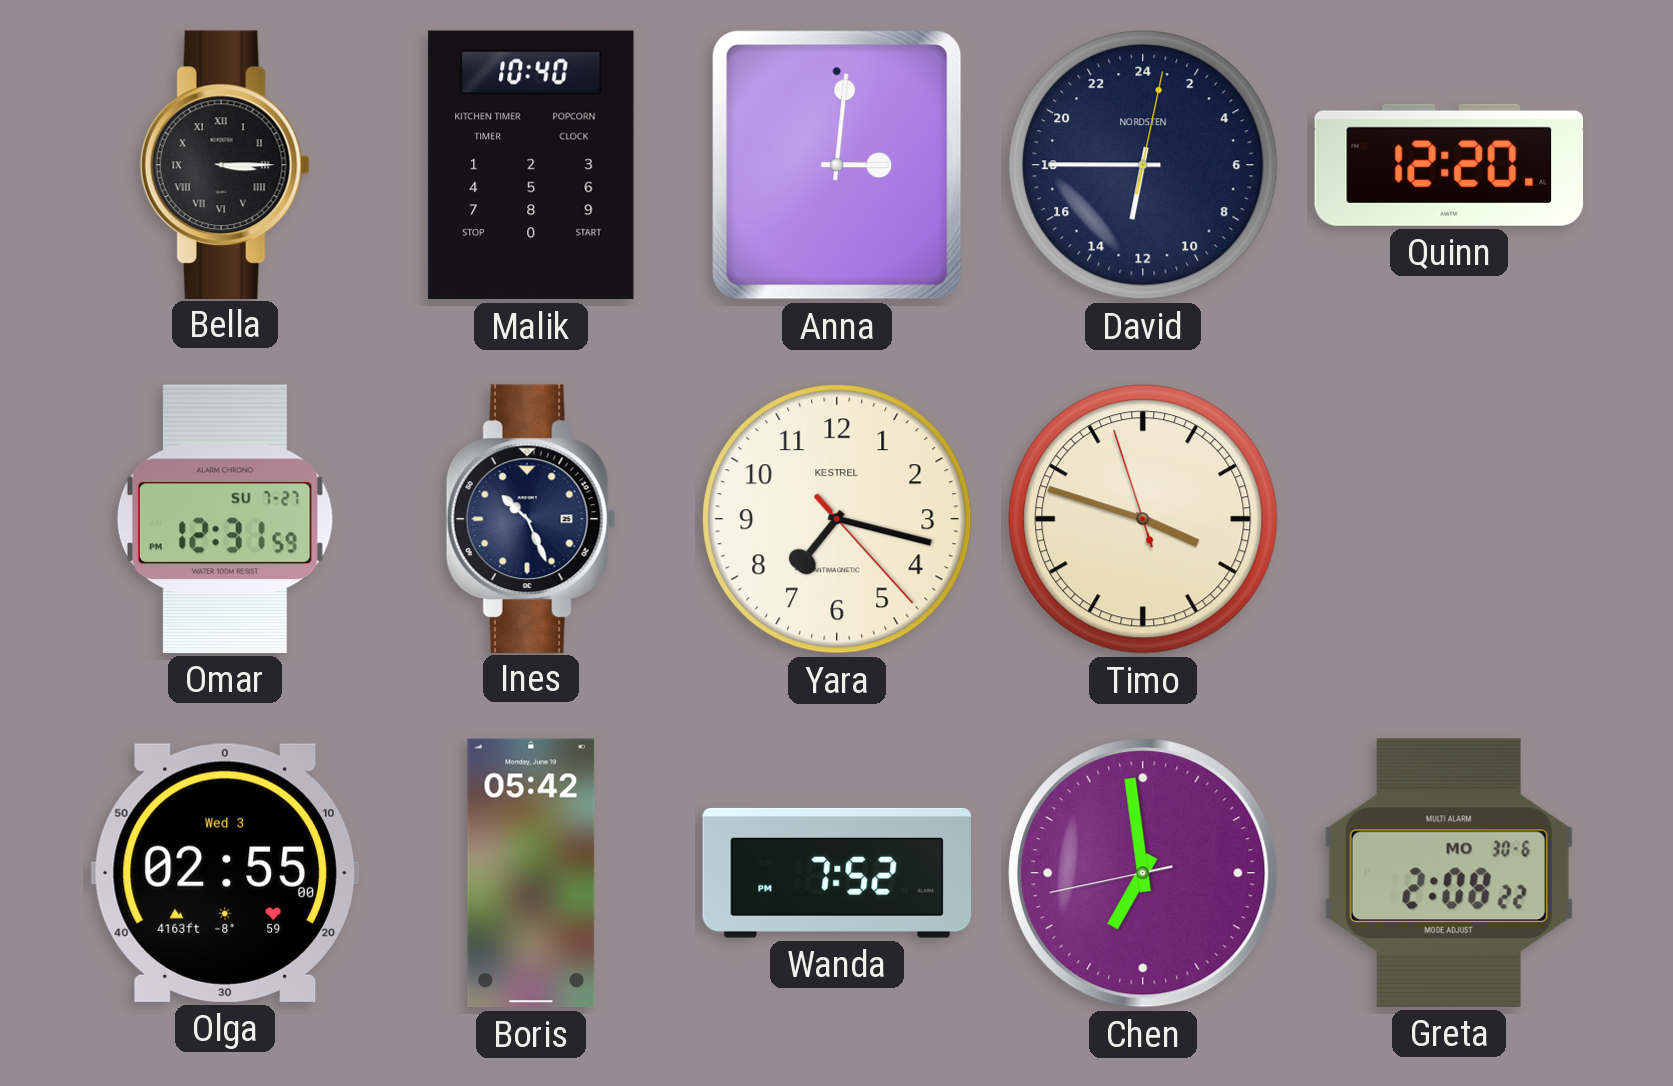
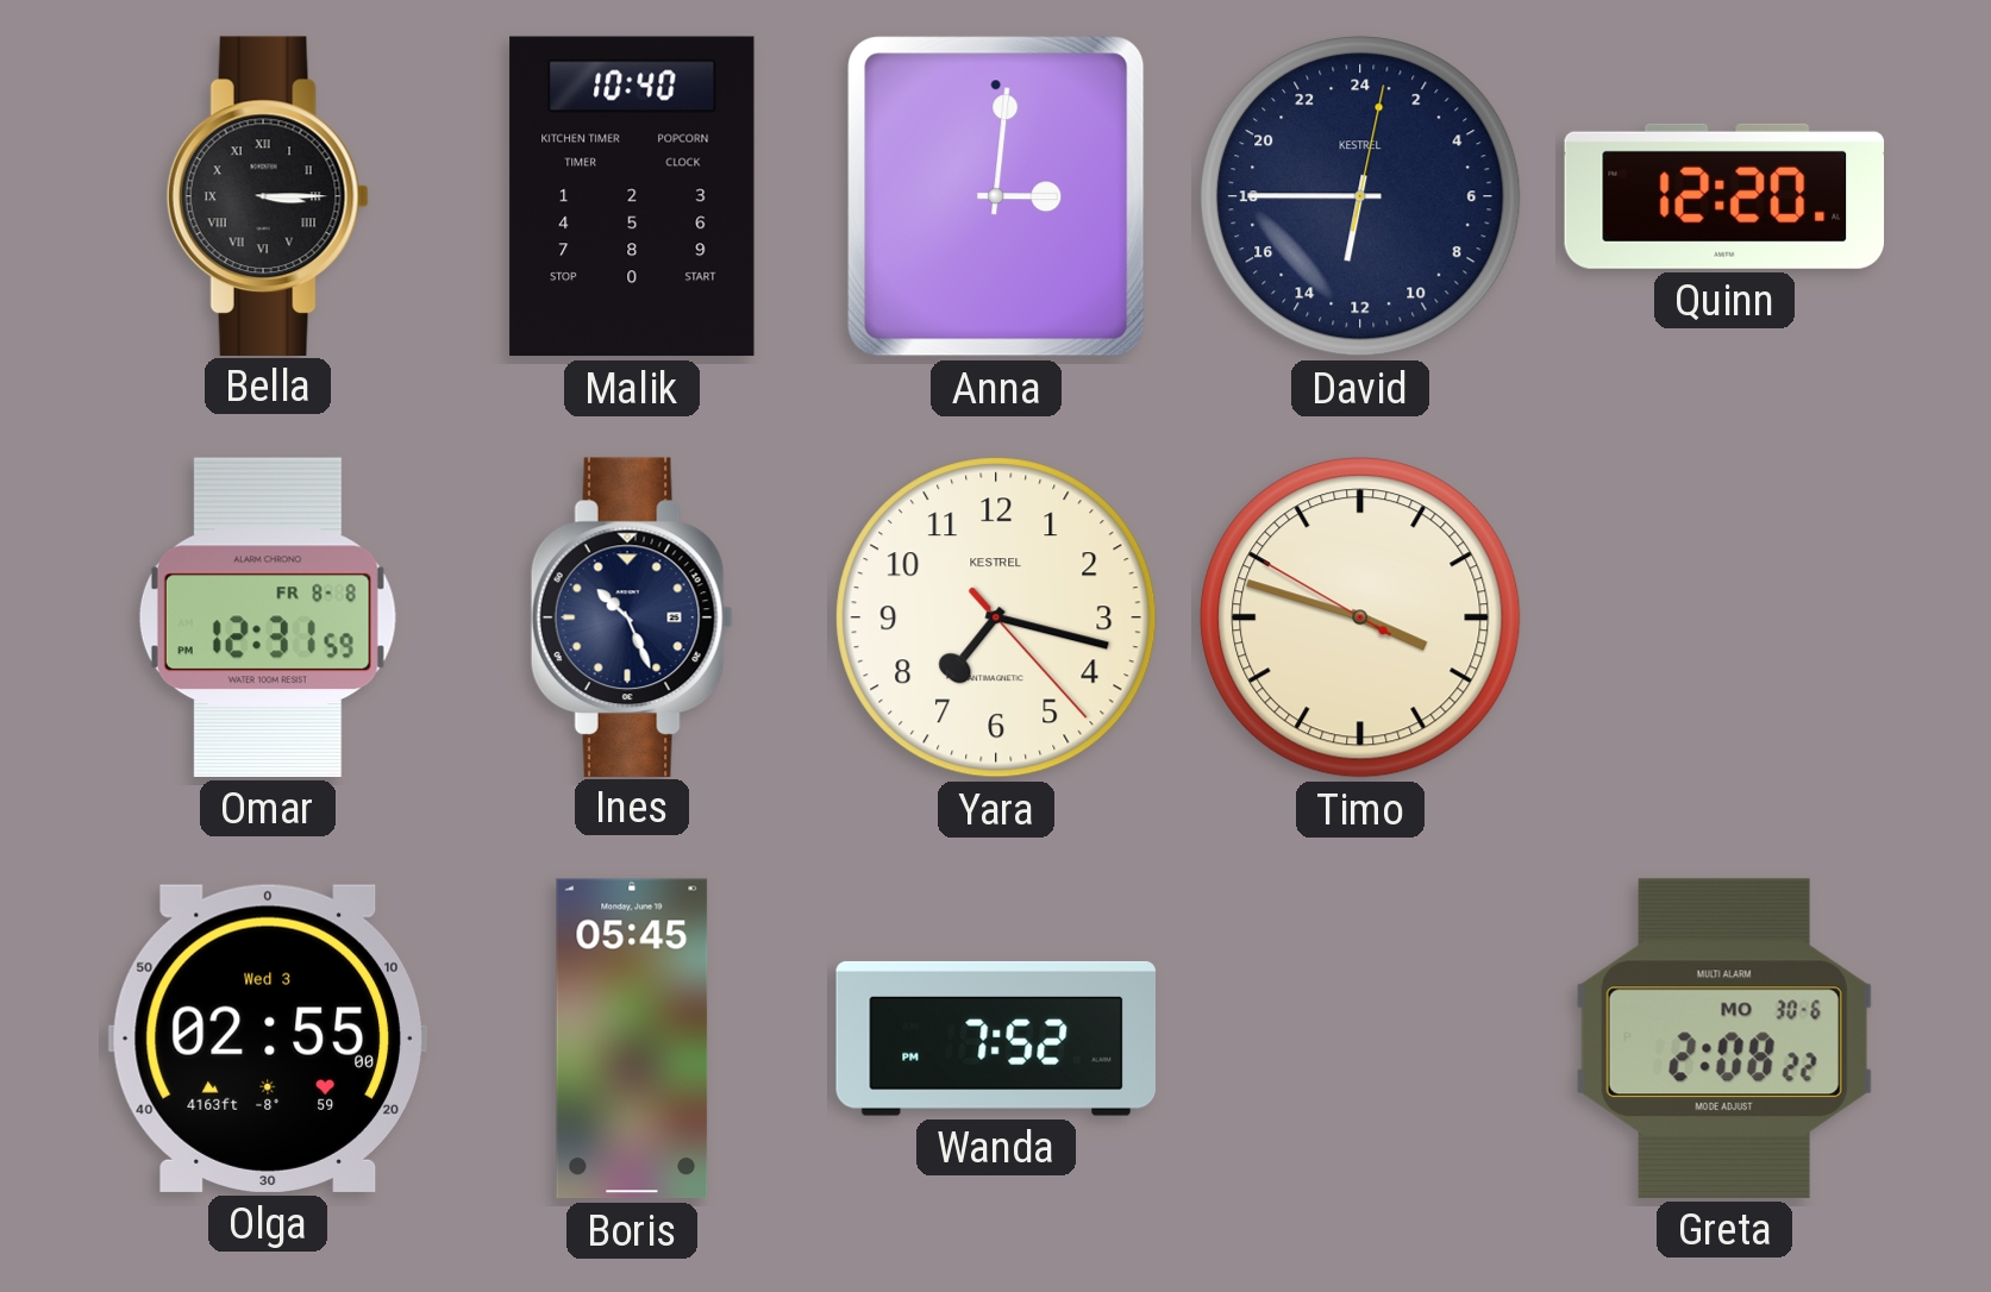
David brand: NORDSTEN -> KESTREL (1360, 196)
Omar date: SU 7-27 -> FR 8-8 (268, 617)
Timo: 3:47:57 -> 3:47:50 (1360, 617)
Boris: 05:42 -> 05:45 (632, 1039)
Chen: 6:58 -> none (1143, 873)
